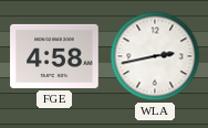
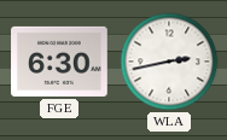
FGE: 4:58 -> 6:30 (59, 62)
